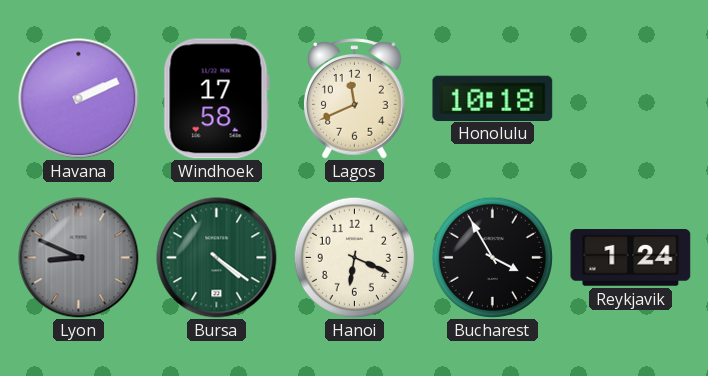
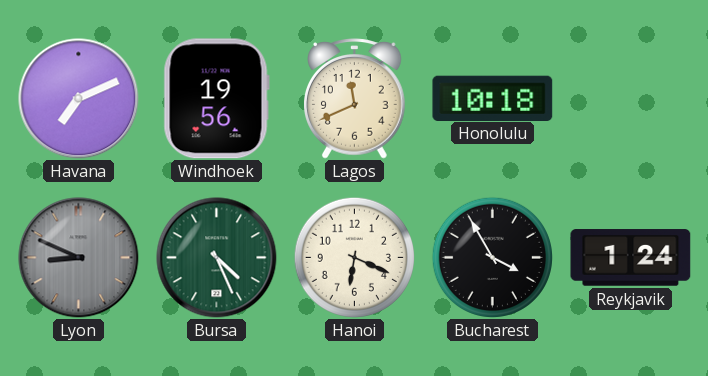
Havana: 2:11 -> 7:11 (79, 99)
Windhoek: 17:58 -> 19:56 (216, 99)
Bursa: 4:21 -> 4:26 (217, 258)
